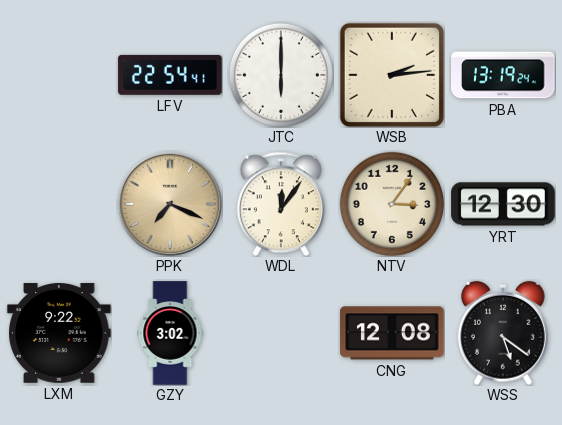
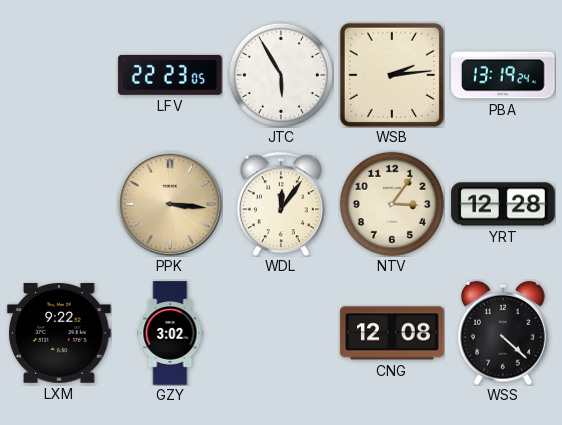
LFV: 22:54 -> 22:23 (170, 75)
JTC: 6:00 -> 5:55 (281, 75)
PPK: 7:19 -> 3:16 (170, 204)
YRT: 12:30 -> 12:28 (503, 204)
WSS: 5:21 -> 4:22 (503, 333)
